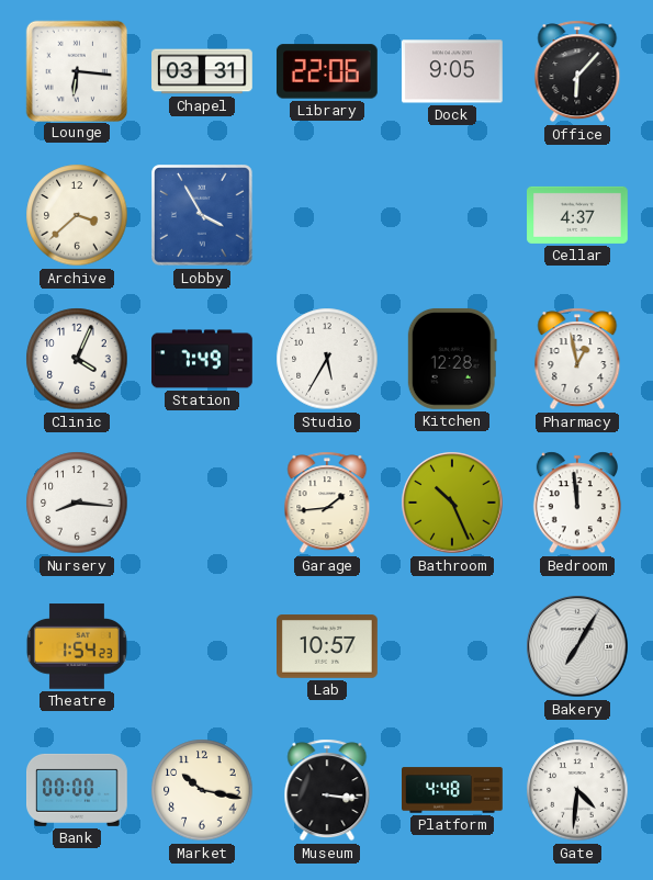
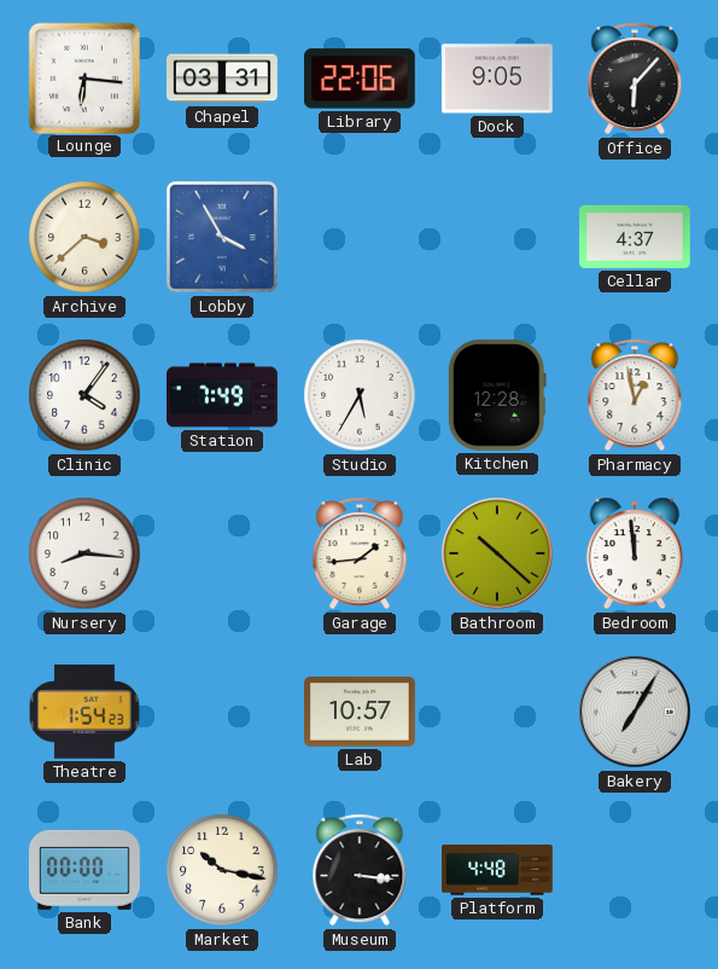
Clinic: 4:04 -> 4:06 (84, 395)
Bathroom: 10:26 -> 10:22 (497, 553)
Gate: 4:31 -> none (577, 790)
